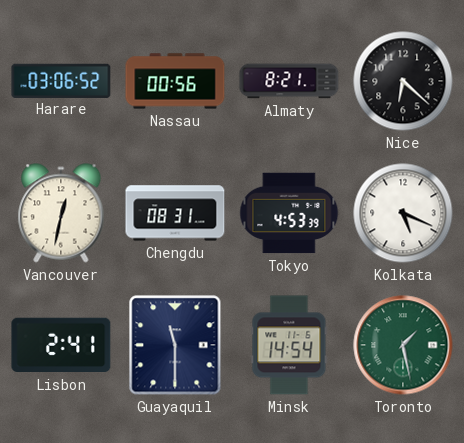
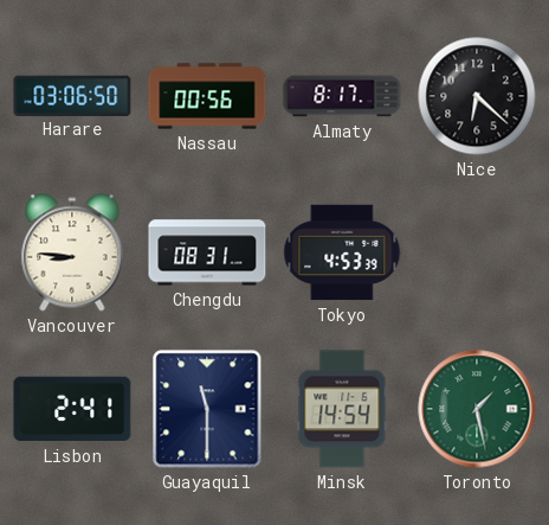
Harare: 03:06:52 -> 03:06:50 (72, 95)
Almaty: 8:21 -> 8:17 (342, 96)
Vancouver: 12:32 -> 8:46 (72, 252)
Kolkata: 5:19 -> none (403, 213)
